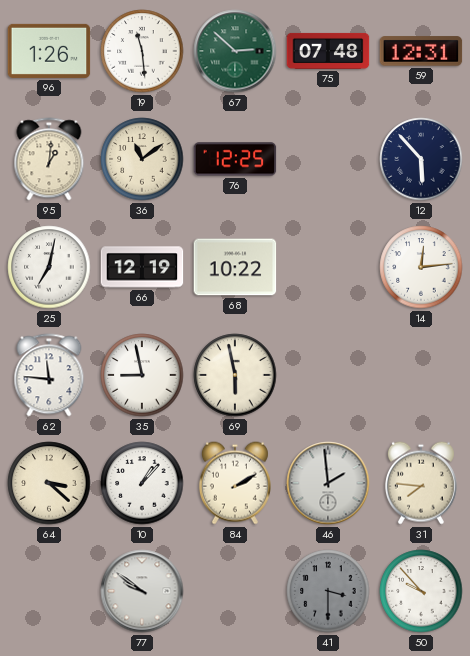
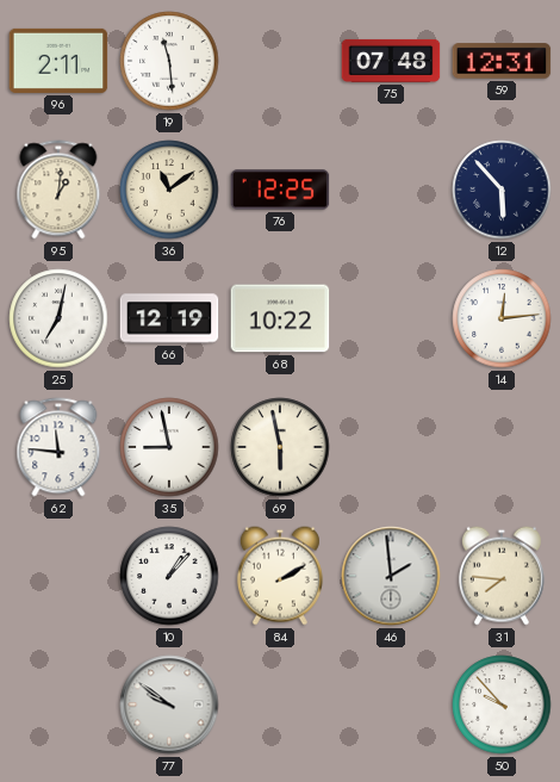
96: 1:26 -> 2:11 (58, 61)
67: 2:52 -> none (235, 51)
64: 3:22 -> none (49, 483)
41: 3:30 -> none (328, 591)
